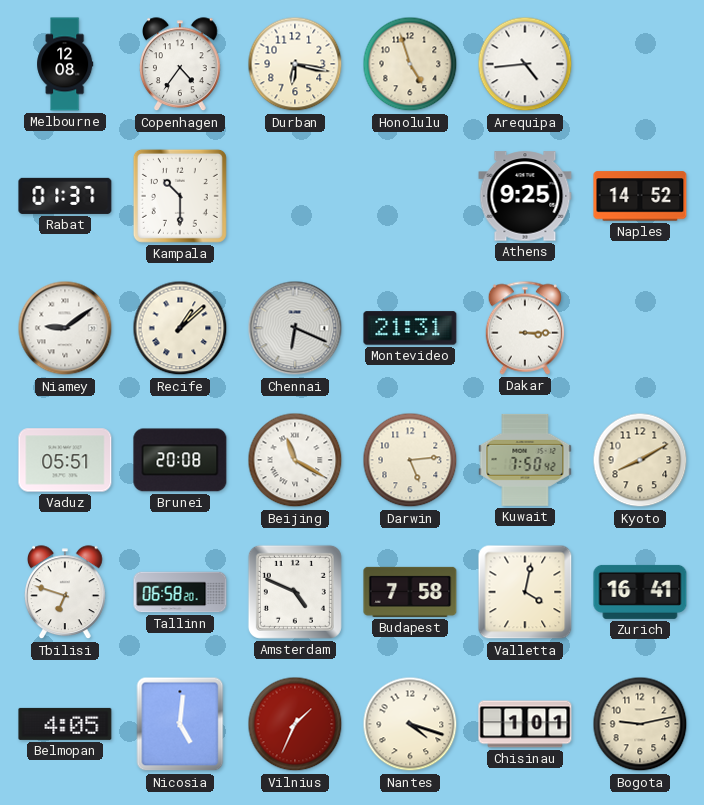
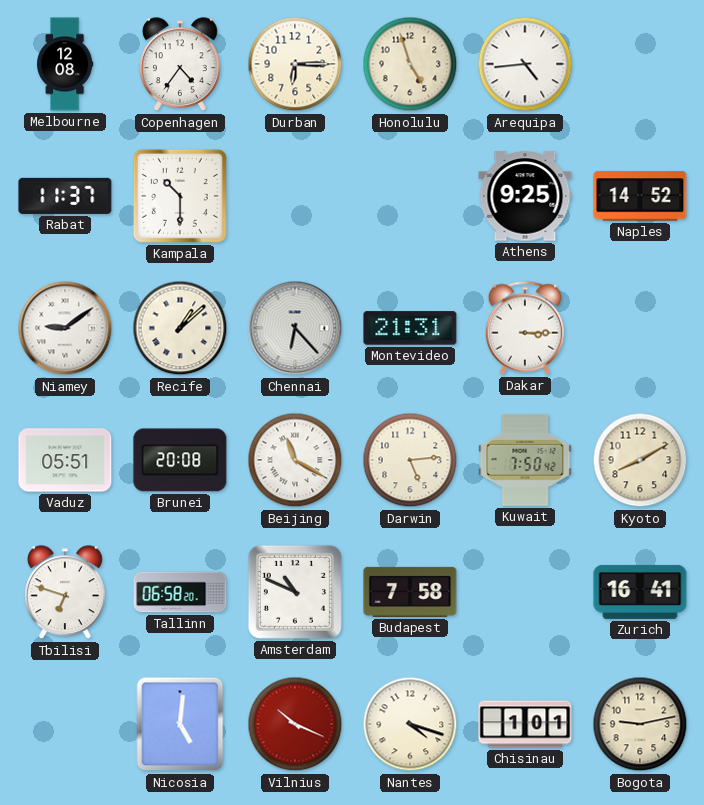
Durban: 6:17 -> 6:15 (295, 64)
Rabat: 01:37 -> 11:37 (65, 196)
Chennai: 6:19 -> 6:23 (295, 328)
Amsterdam: 4:49 -> 10:49 (295, 592)
Valletta: 4:02 -> none (525, 592)
Belmopan: 4:05 -> none (65, 724)
Vilnius: 1:34 -> 10:19 (295, 724)
